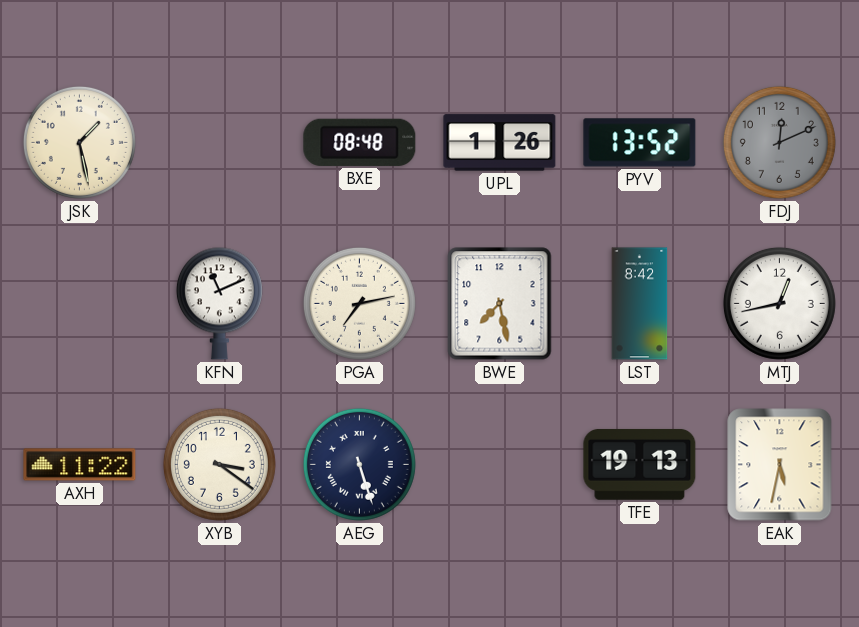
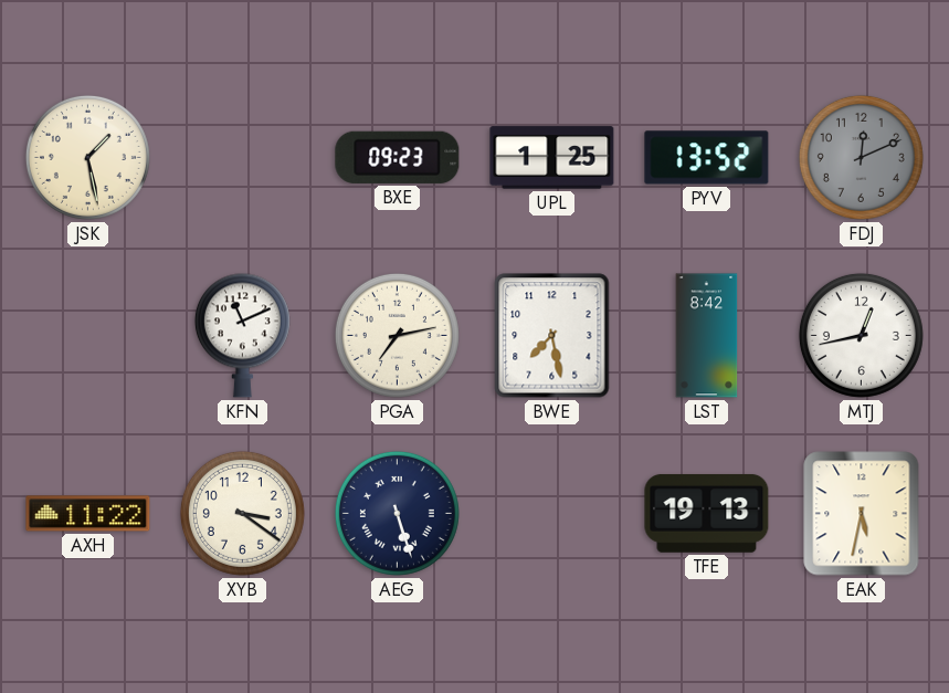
BXE: 08:48 -> 09:23 (398, 157)
UPL: 1:26 -> 1:25 (552, 158)
